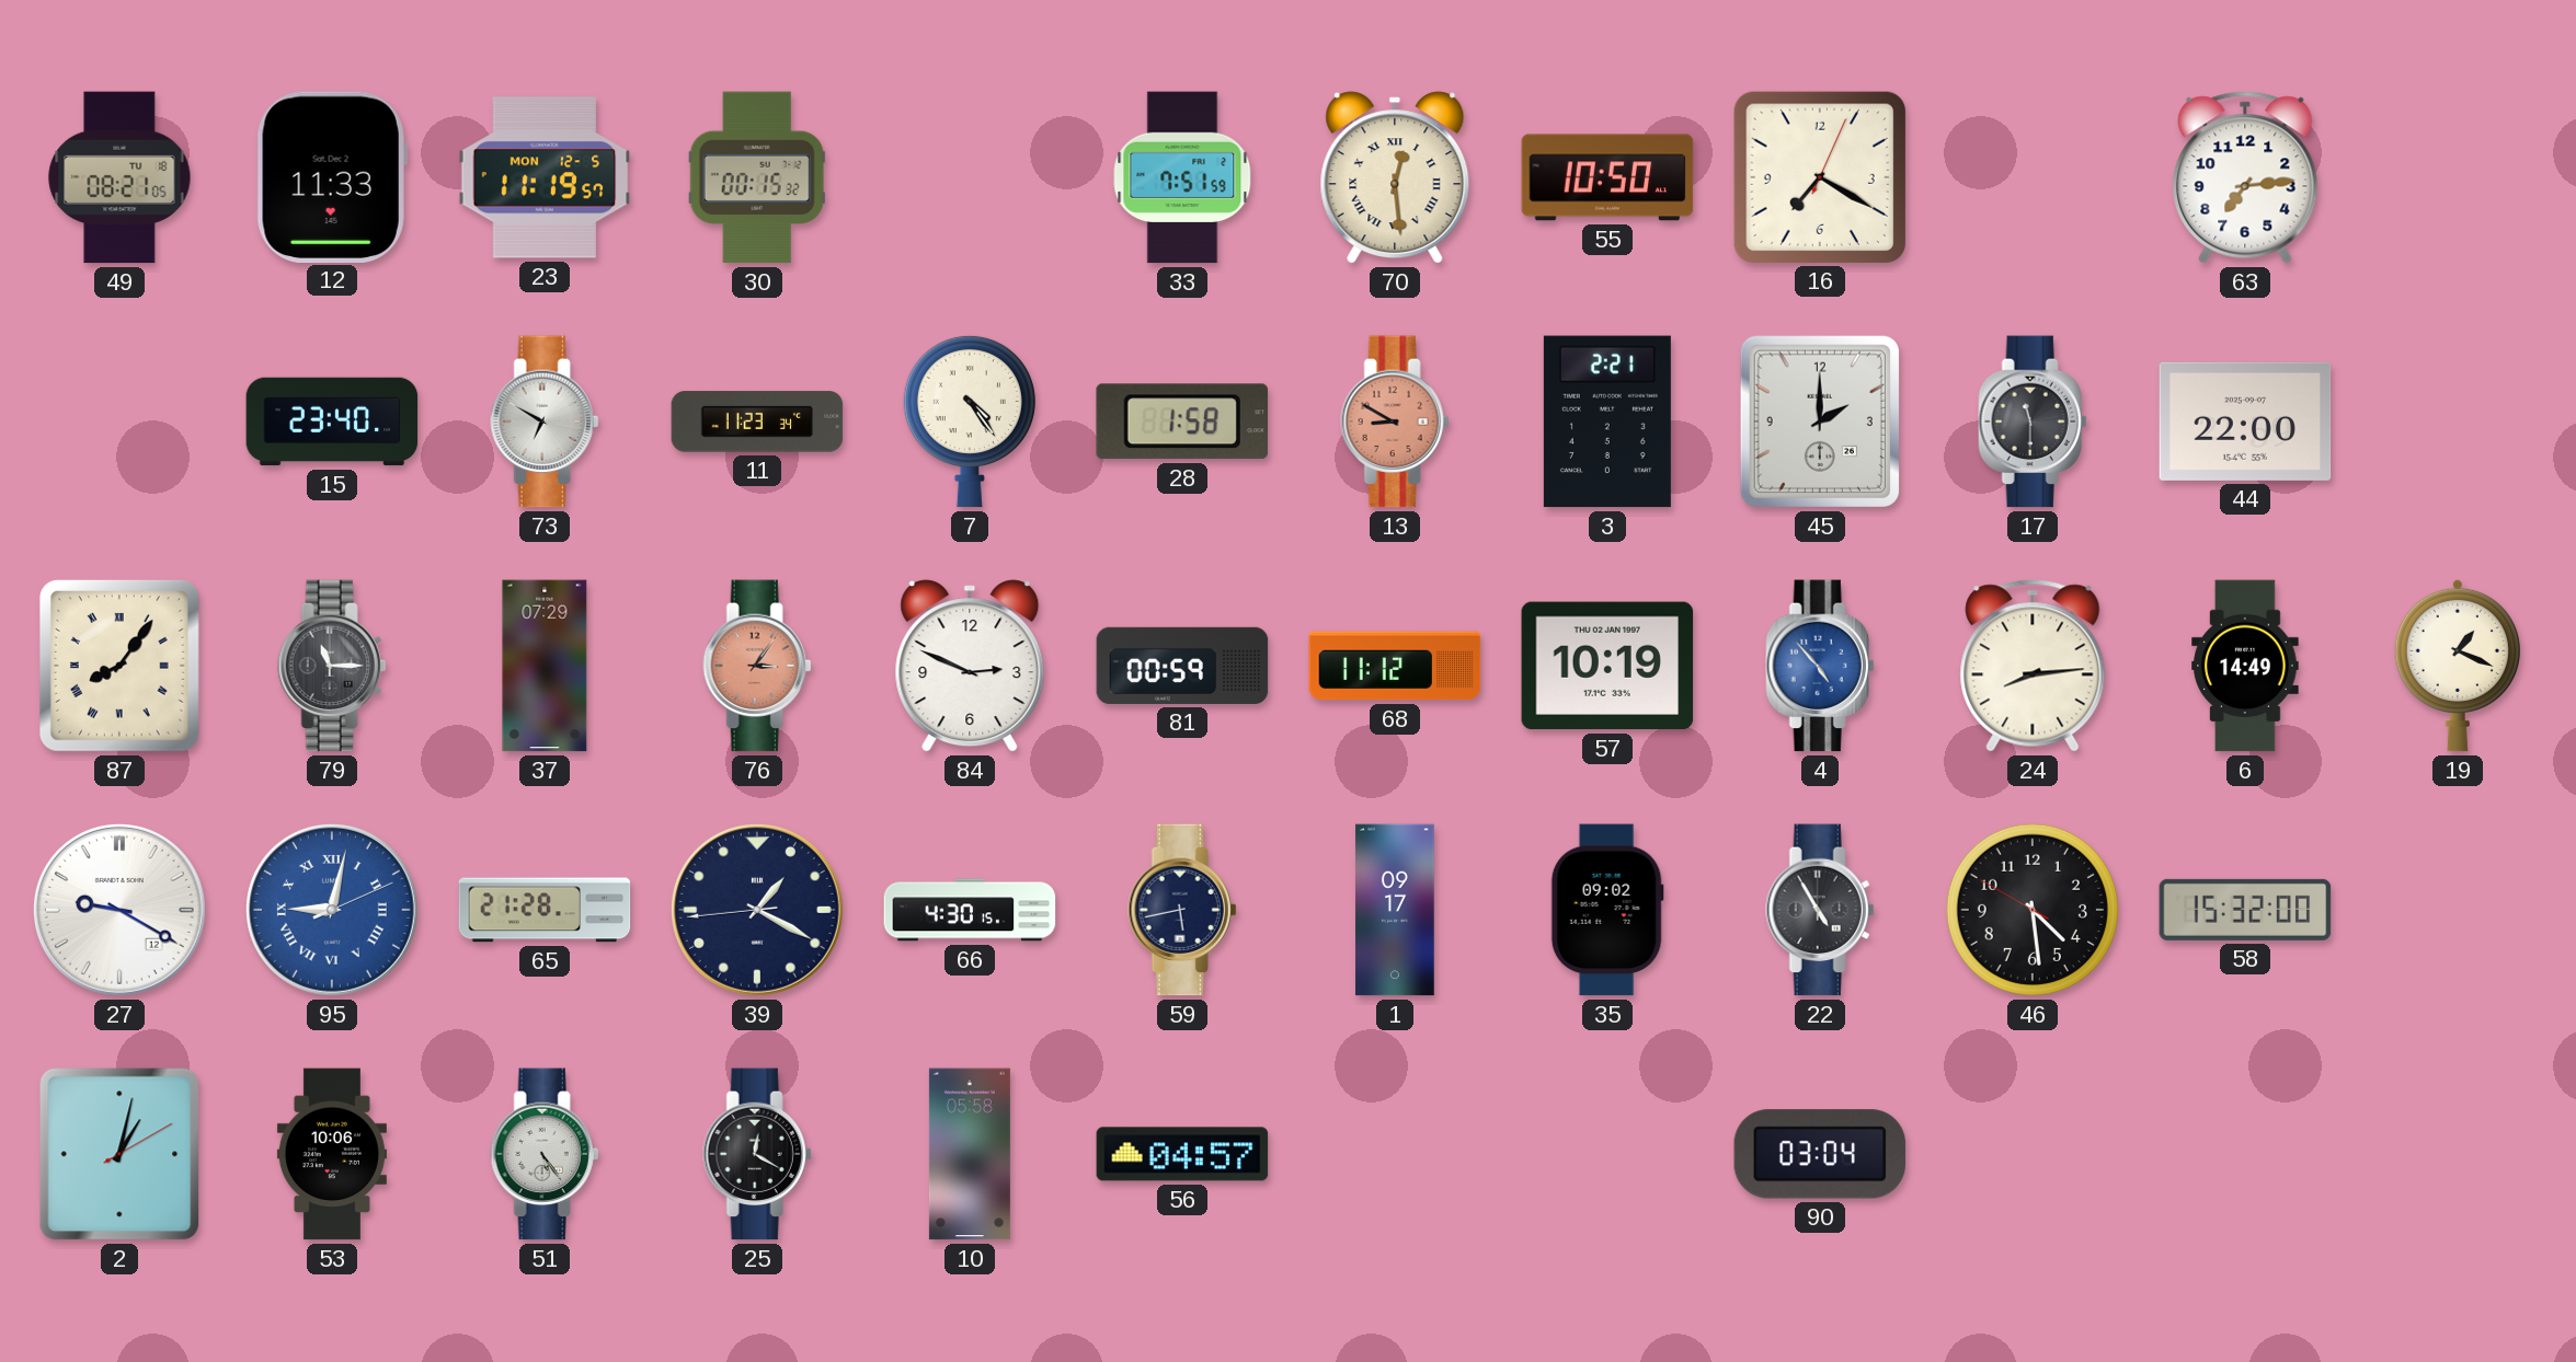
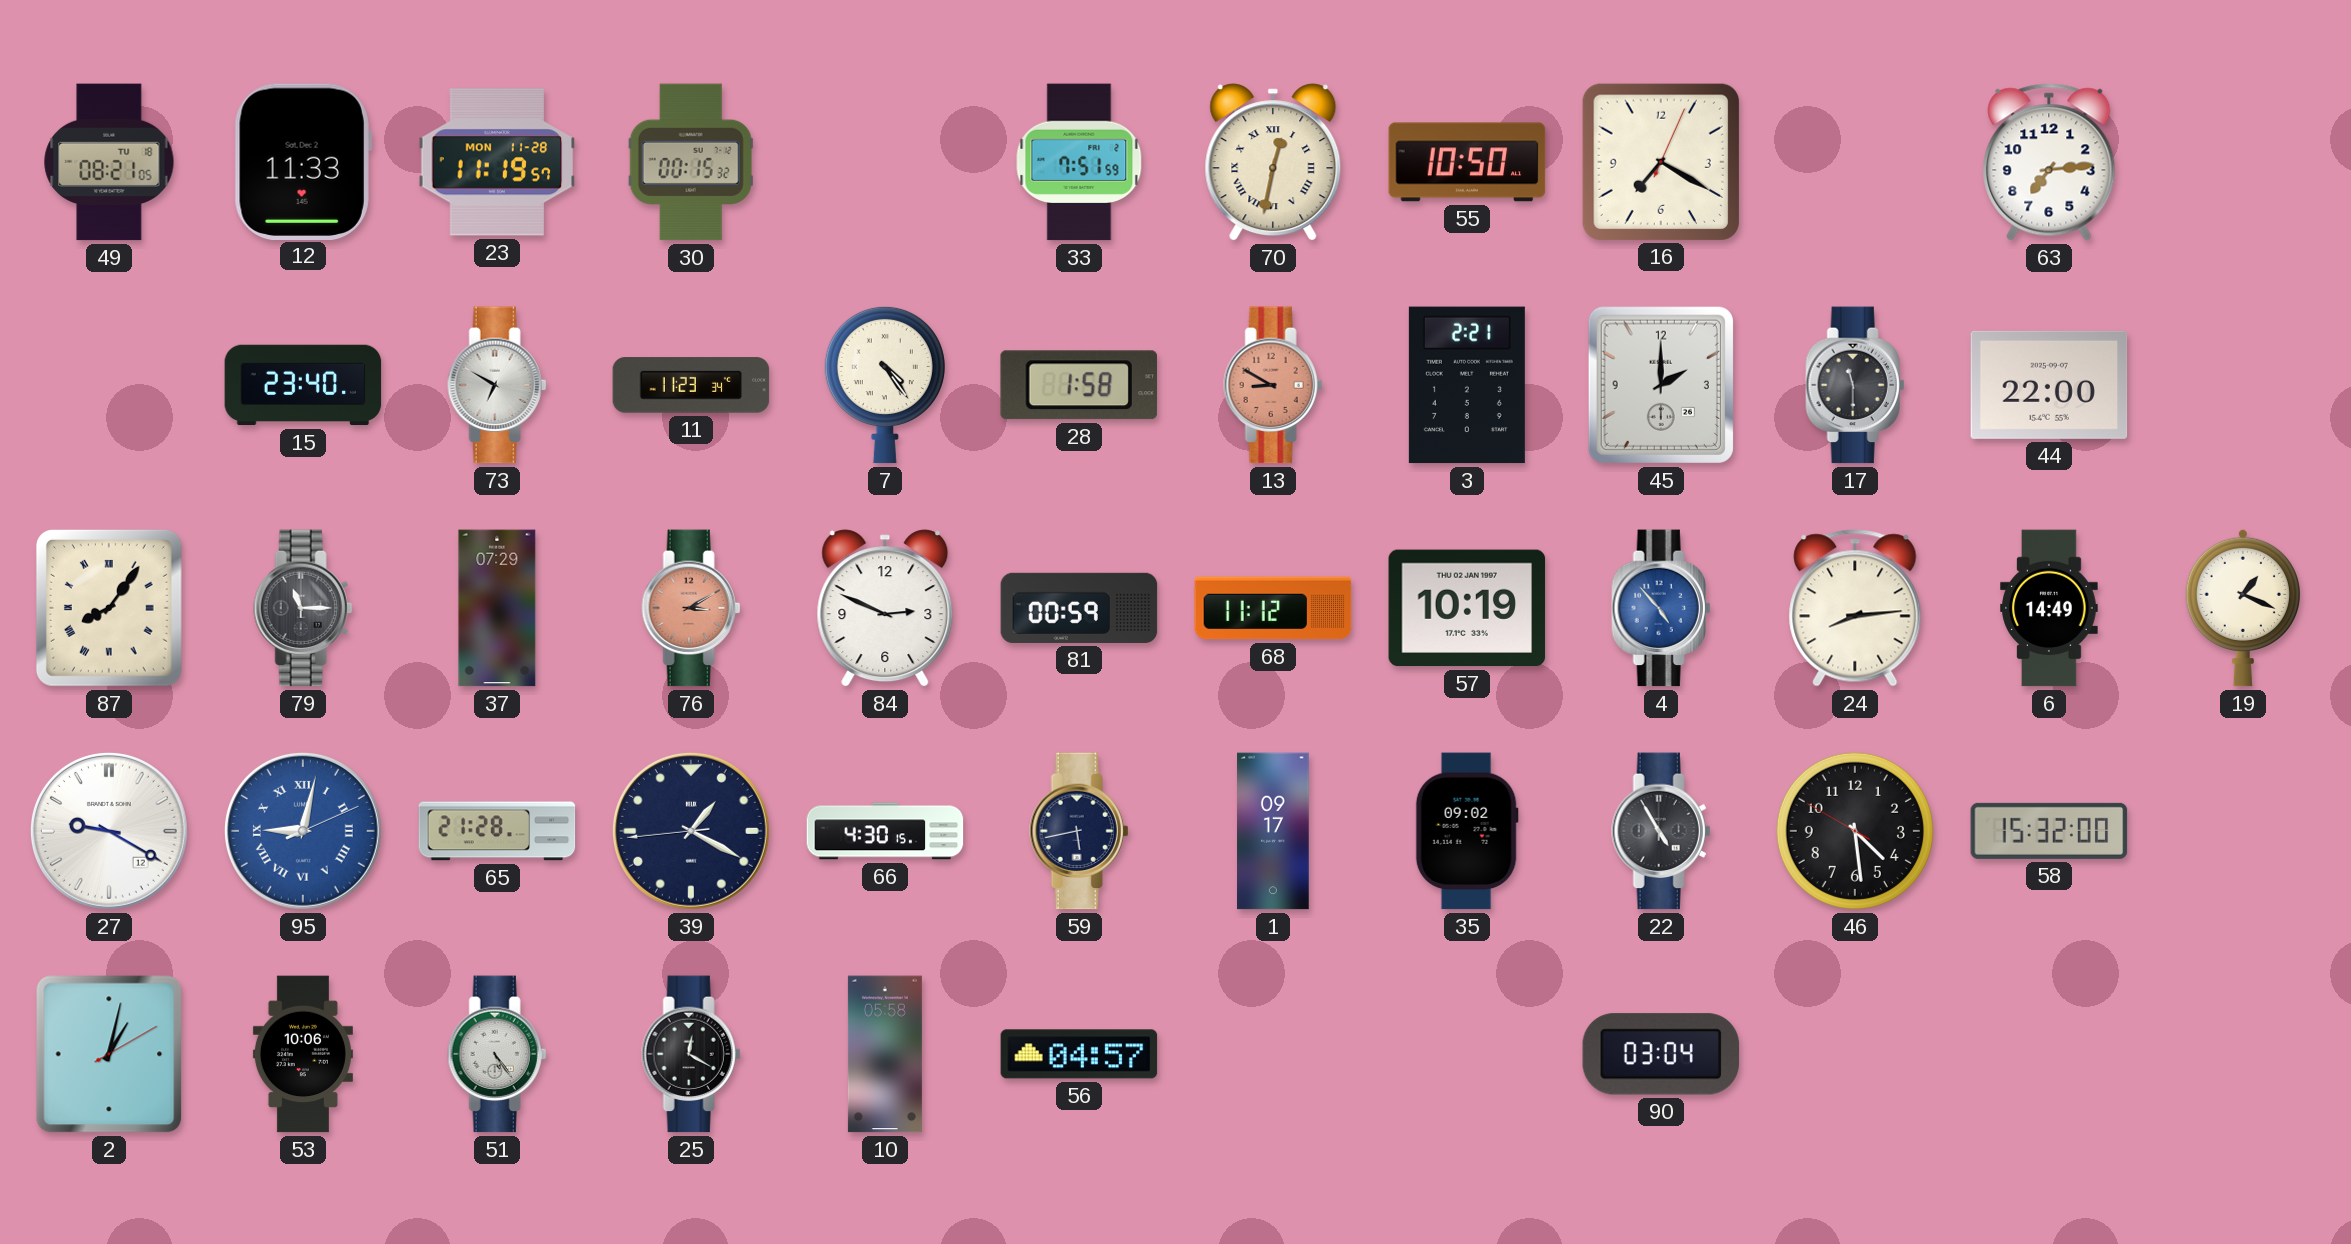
23 date: MON 12-5 -> MON 11-28 (497, 162)
70: 12:29 -> 12:32 (1273, 162)
76: 3:06 -> 3:10 (691, 608)
